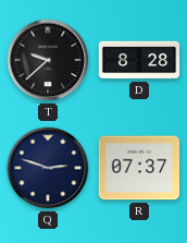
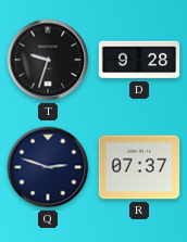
T: 9:38 -> 9:33 (48, 60)
D: 8:28 -> 9:28 (139, 60)
